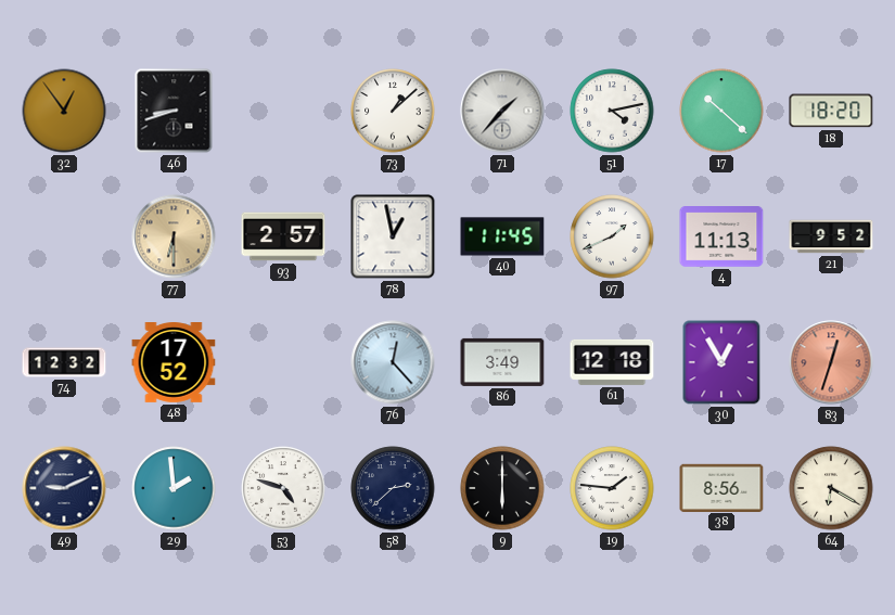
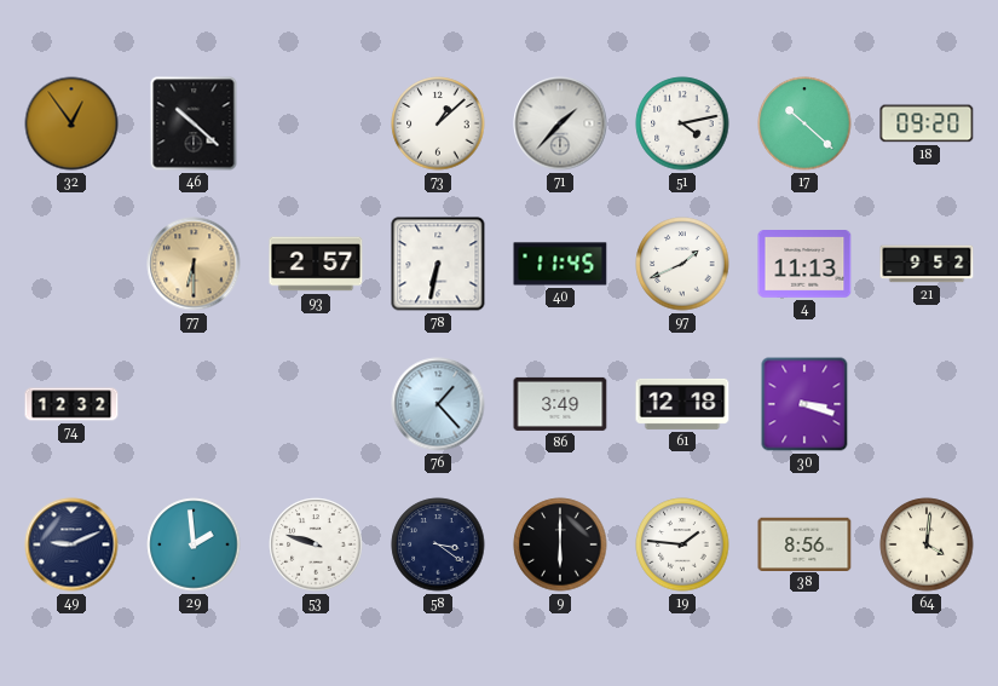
46: 8:42 -> 10:22 (194, 123)
18: 18:20 -> 09:20 (927, 123)
78: 12:58 -> 6:32 (438, 264)
48: 17:52 -> none (174, 363)
76: 12:23 -> 1:23 (438, 404)
30: 12:55 -> 3:18 (804, 404)
83: 12:33 -> none (831, 362)
53: 4:48 -> 9:48 (316, 544)
58: 2:38 -> 3:21 (438, 544)
64: 6:20 -> 4:01 (927, 544)
